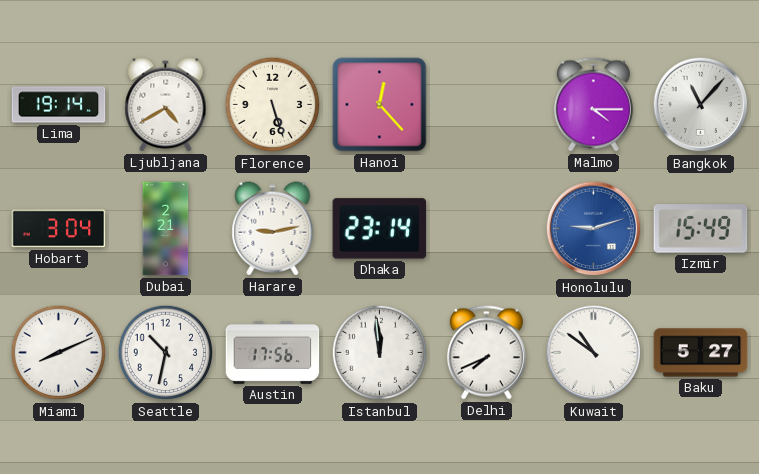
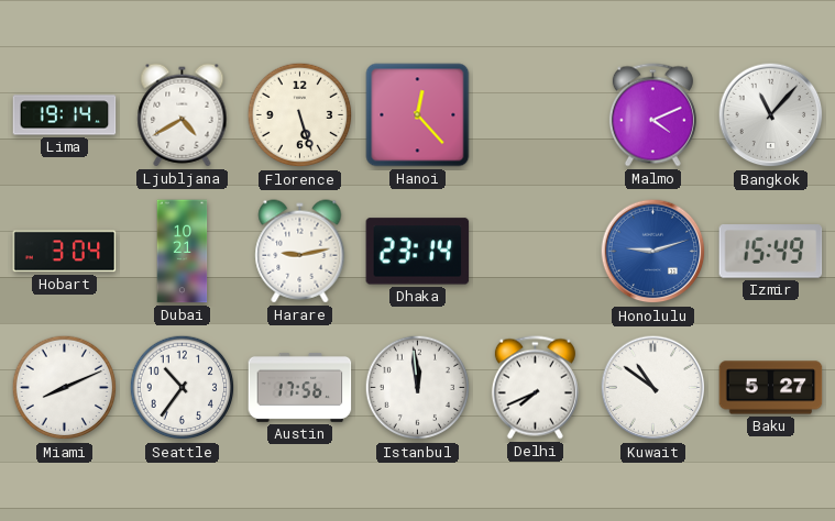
Malmo: 4:15 -> 4:11 (652, 115)
Dubai: 2:21 -> 10:21 (183, 252)
Seattle: 10:32 -> 10:36 (183, 388)
